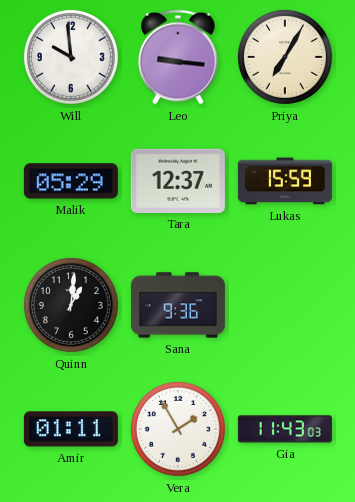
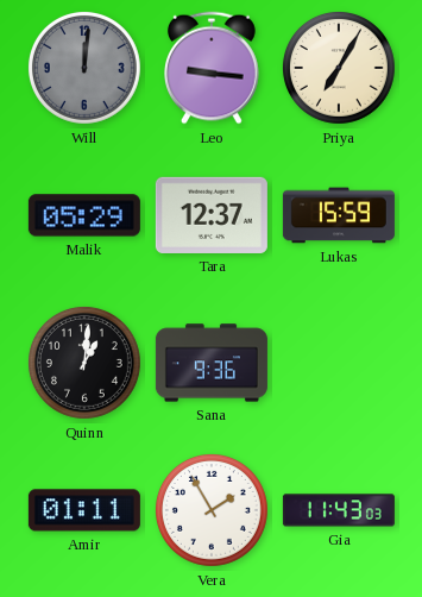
Will: 9:59 -> 12:01 (84, 68)
Will dial: white -> grey (84, 68)
